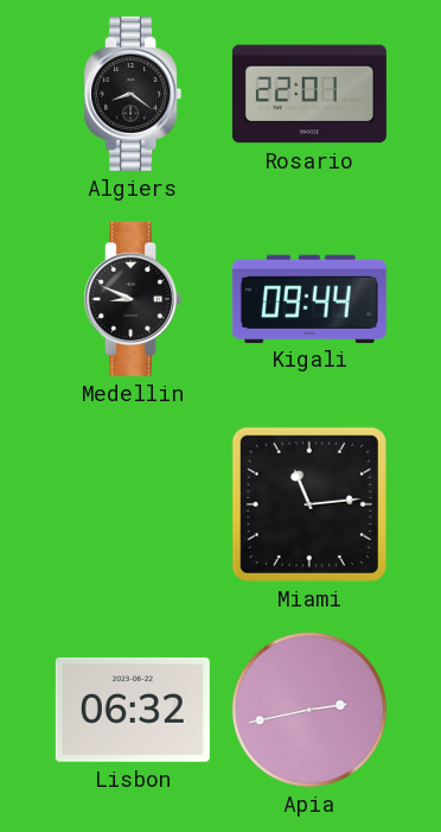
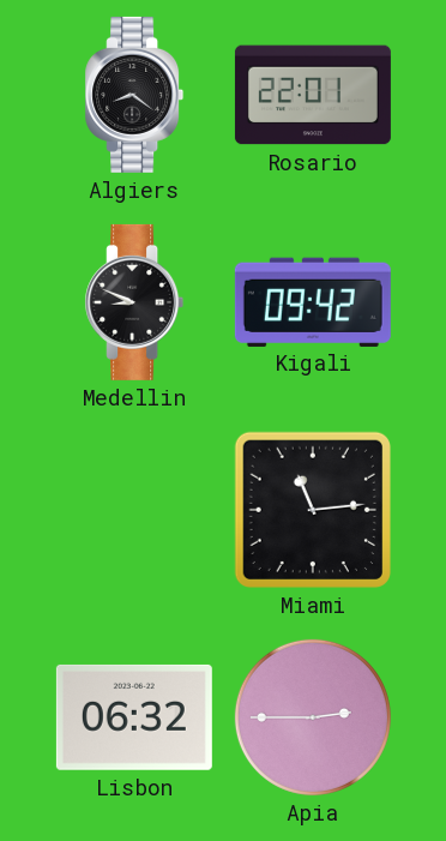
Kigali: 09:44 -> 09:42 (313, 301)
Apia: 2:43 -> 2:45 (313, 717)
